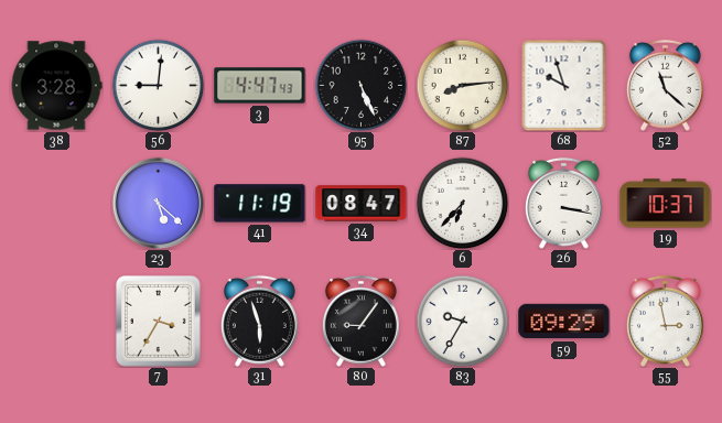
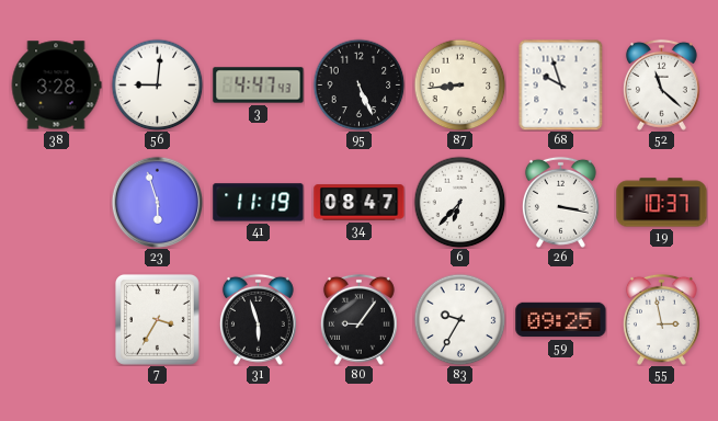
87: 8:14 -> 8:44 (459, 84)
23: 5:22 -> 5:57 (157, 202)
59: 09:29 -> 09:25 (561, 320)
